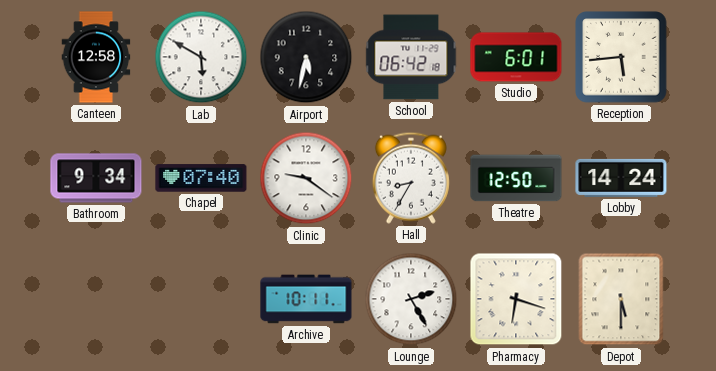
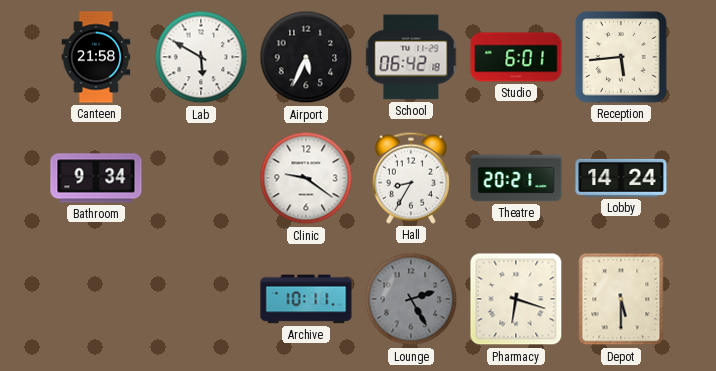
Canteen: 12:58 -> 21:58 (96, 57)
Airport: 5:32 -> 5:34 (306, 57)
Chapel: 07:40 -> none (201, 178)
Theatre: 12:50 -> 20:21 (516, 178)
Lounge dial: white -> grey (411, 299)
